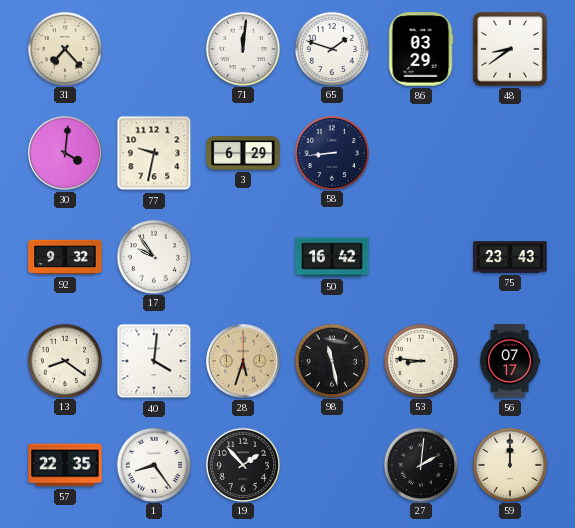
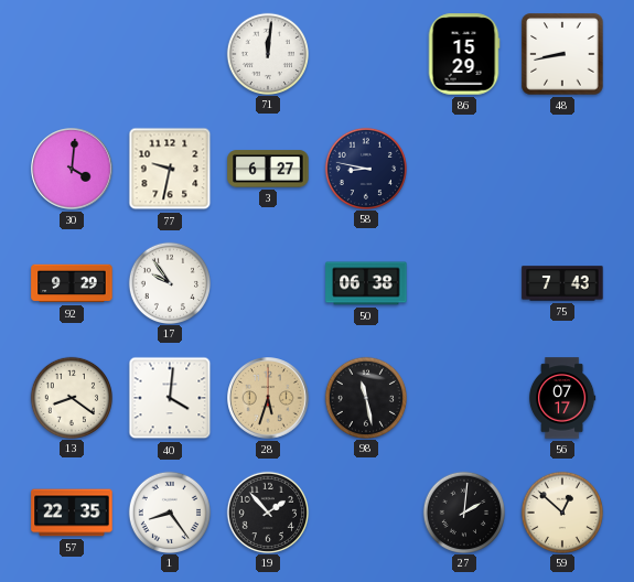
31: 7:23 -> none (64, 48)
65: 1:48 -> none (331, 48)
86: 03:29 -> 15:29 (464, 54)
48: 8:39 -> 8:43 (562, 54)
3: 6:29 -> 6:27 (268, 169)
58: 8:44 -> 8:47 (365, 168)
92: 9:32 -> 9:29 (72, 283)
50: 16:42 -> 06:38 (366, 283)
75: 23:43 -> 7:43 (562, 283)
53: 8:46 -> none (420, 360)
59: 12:00 -> 12:52 (561, 511)
